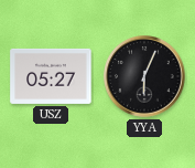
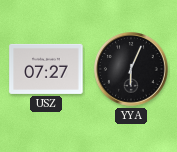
USZ: 05:27 -> 07:27 (46, 69)
